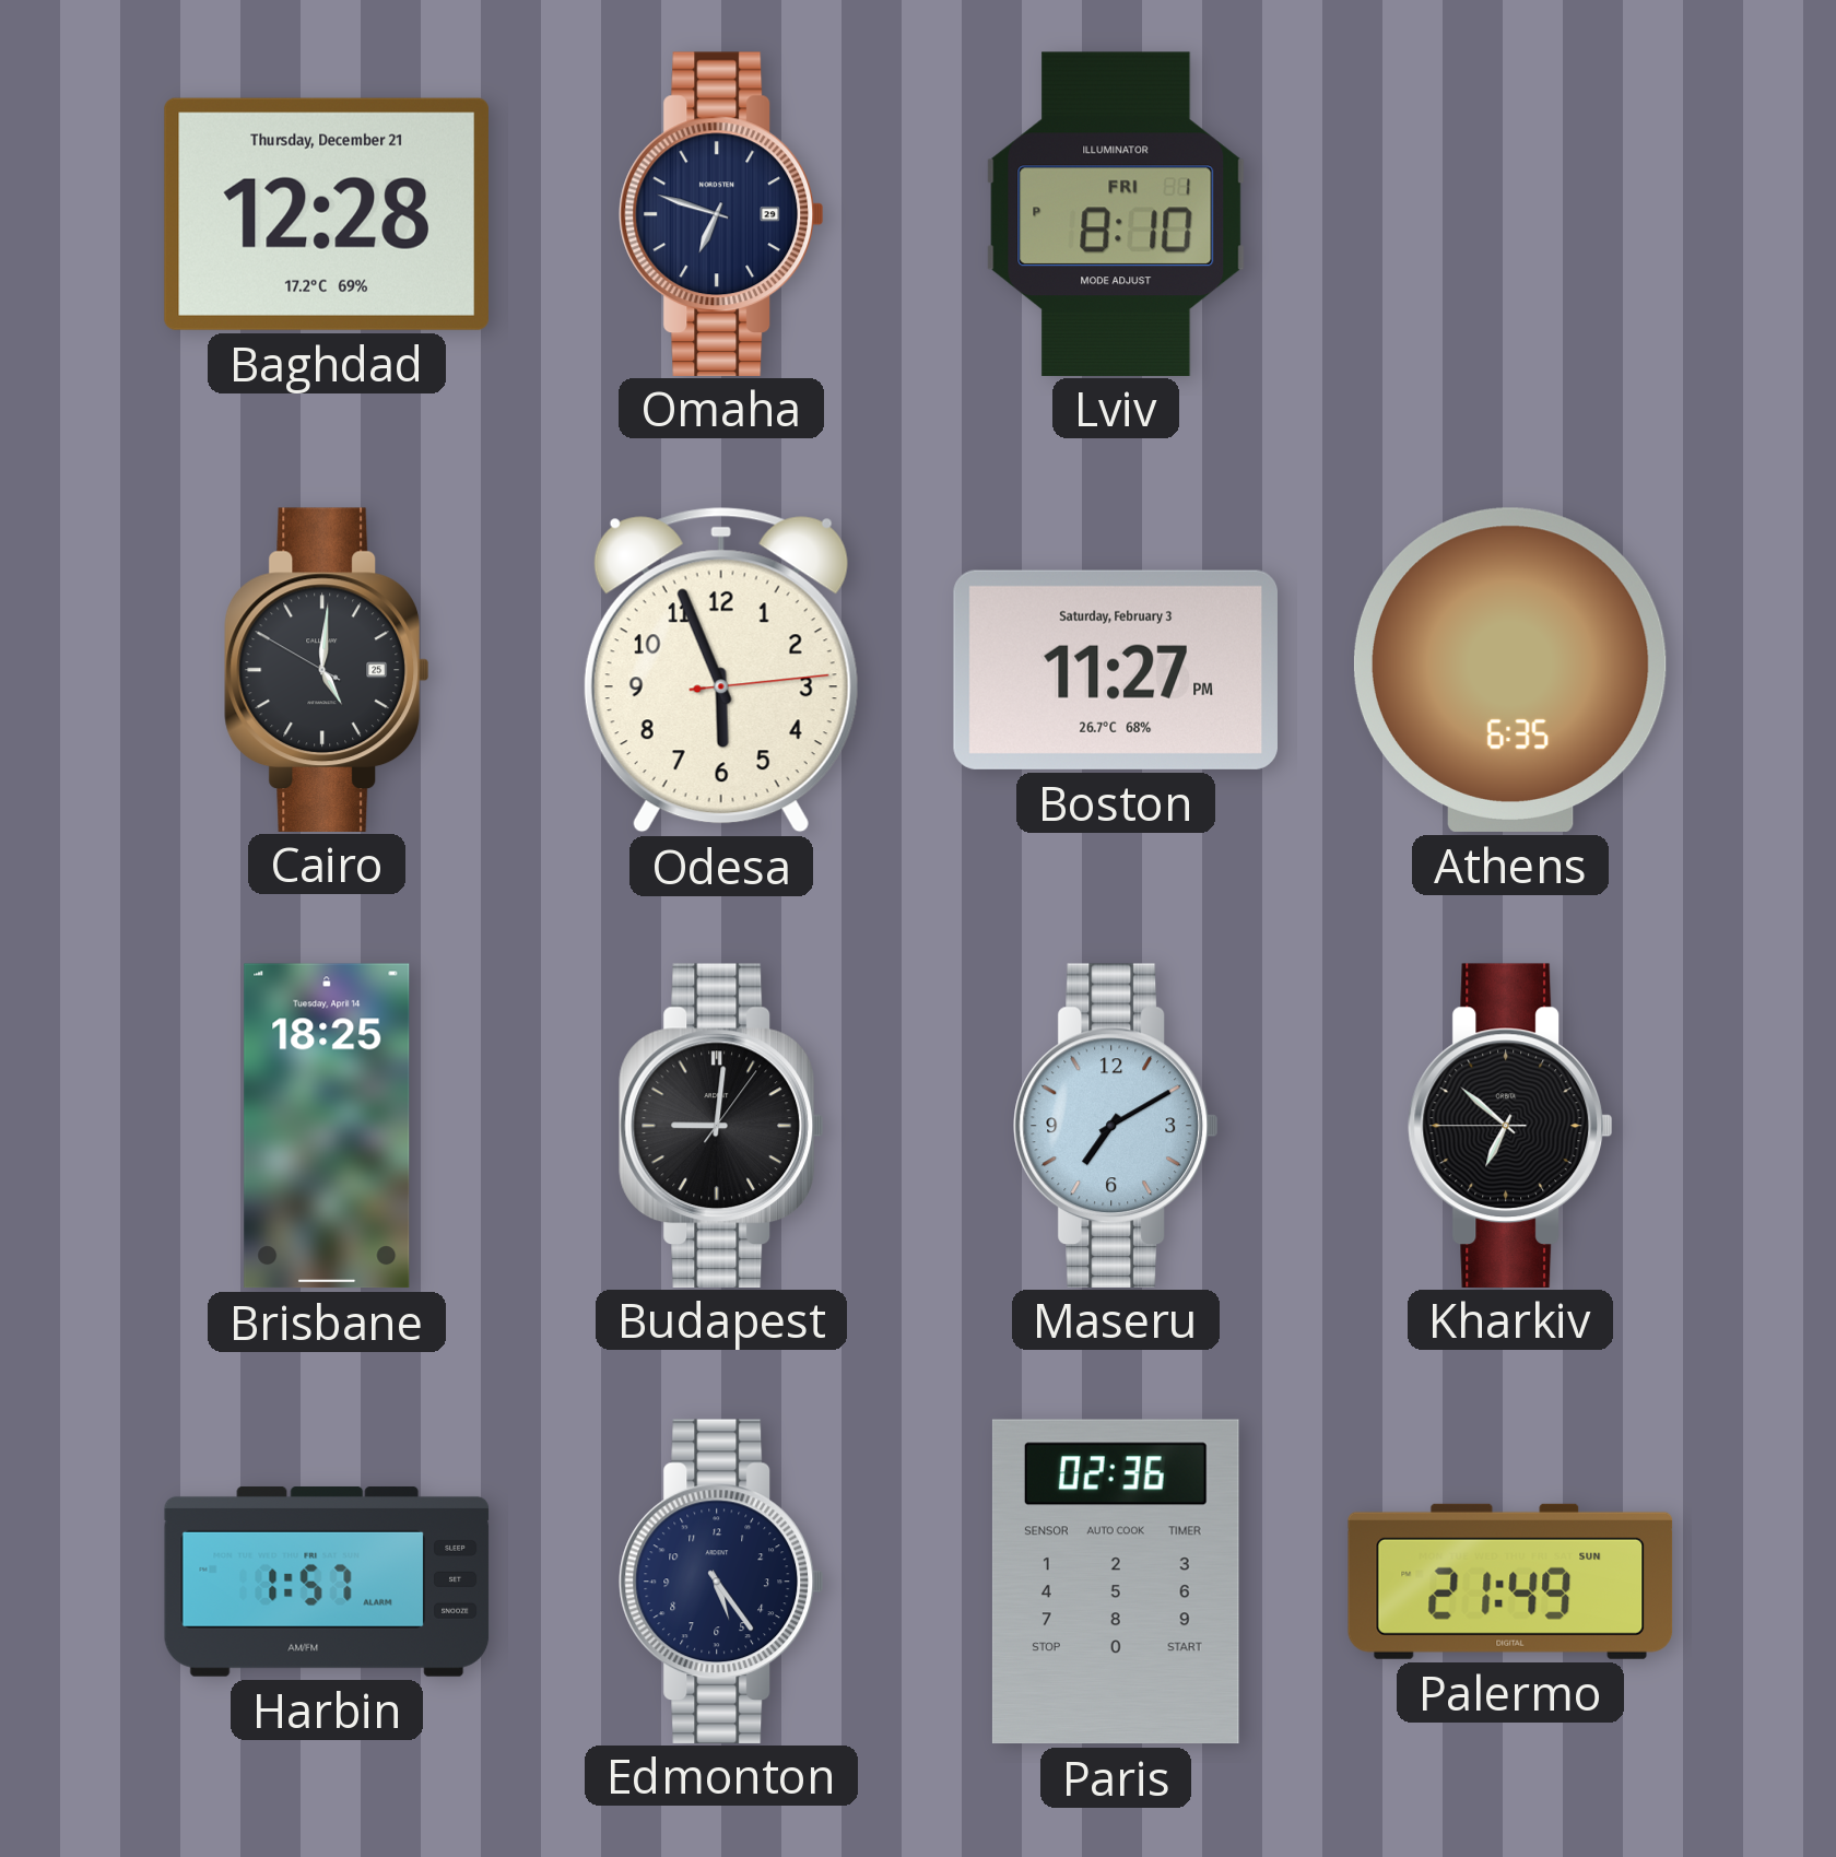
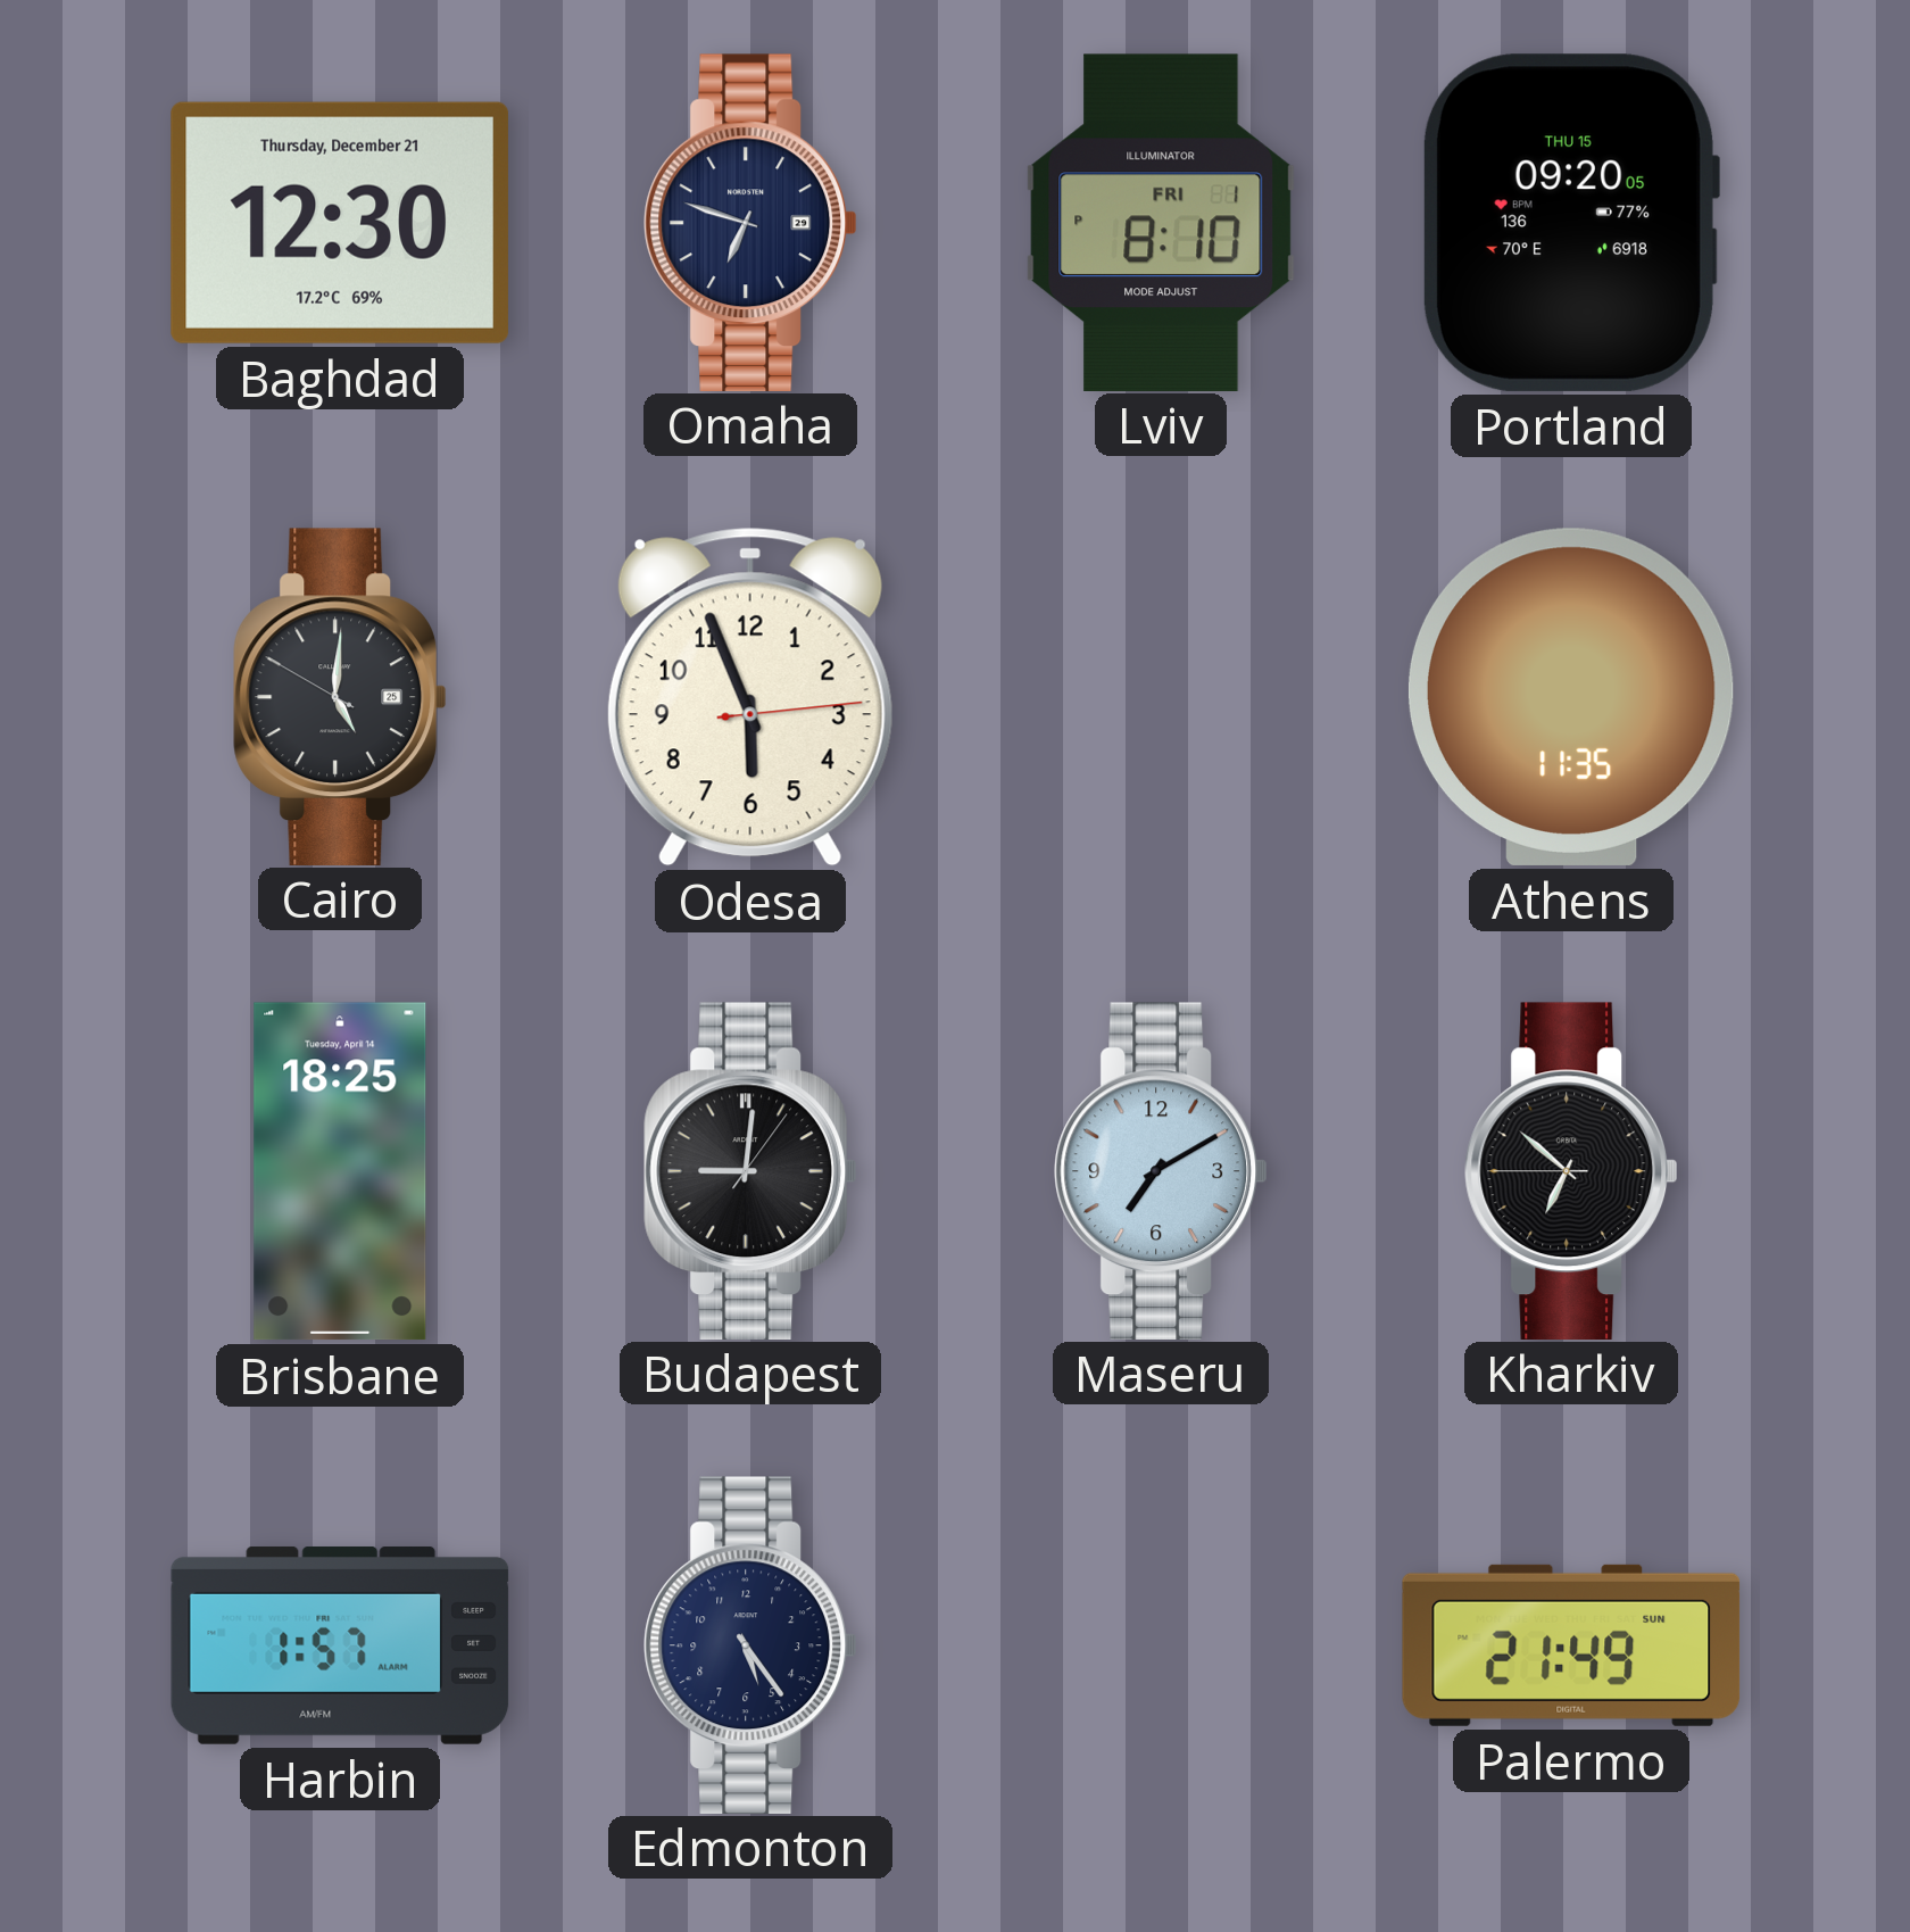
Baghdad: 12:28 -> 12:30 (340, 223)
Portland: none -> 09:20 (1570, 223)
Boston: 11:27 -> none (1116, 670)
Athens: 6:35 -> 11:35 (1571, 697)
Paris: 02:36 -> none (1116, 1582)
